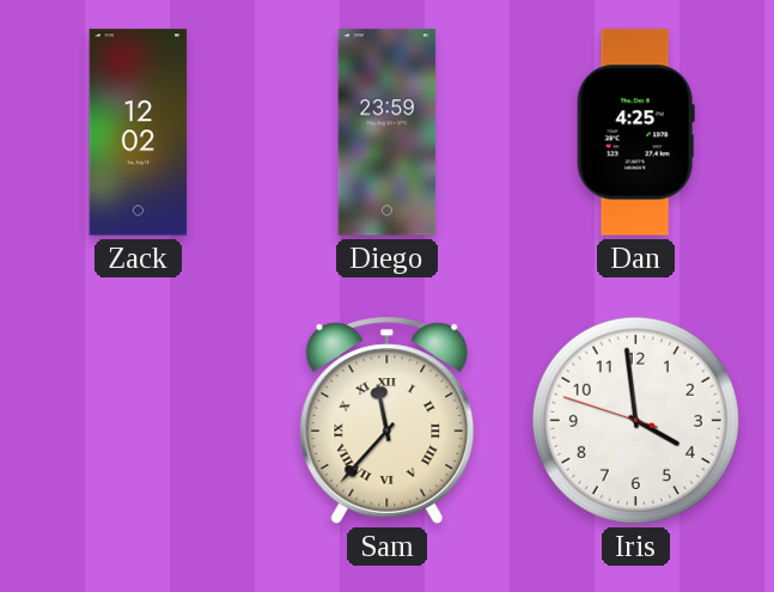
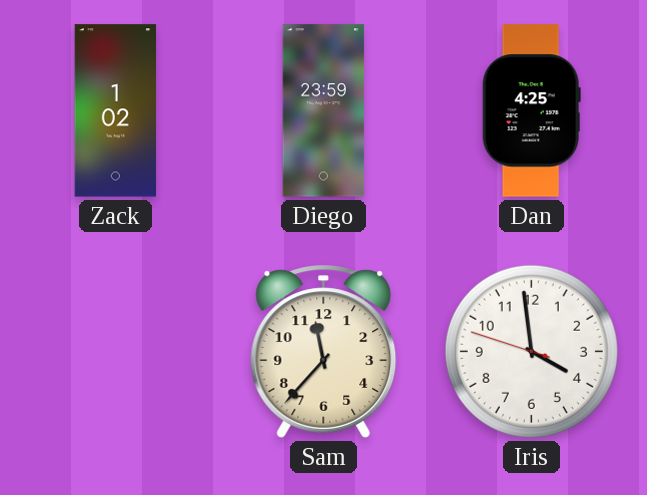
Zack: 12:02 -> 1:02 (116, 111)
Sam numerals: Roman -> Arabic (324, 351)
